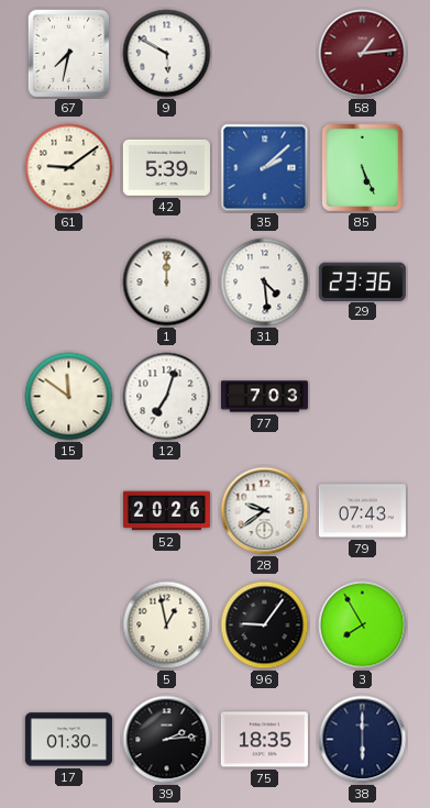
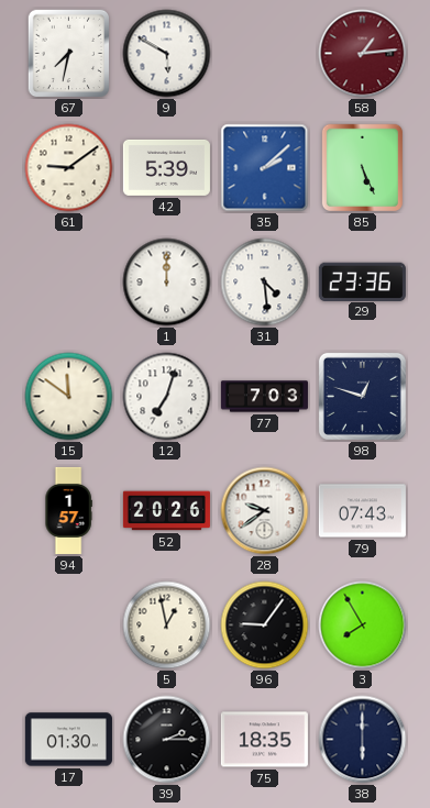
98: none -> 12:48 (362, 396)
94: none -> 1:57 (68, 510)
39: 2:14 -> 2:15 (167, 740)
